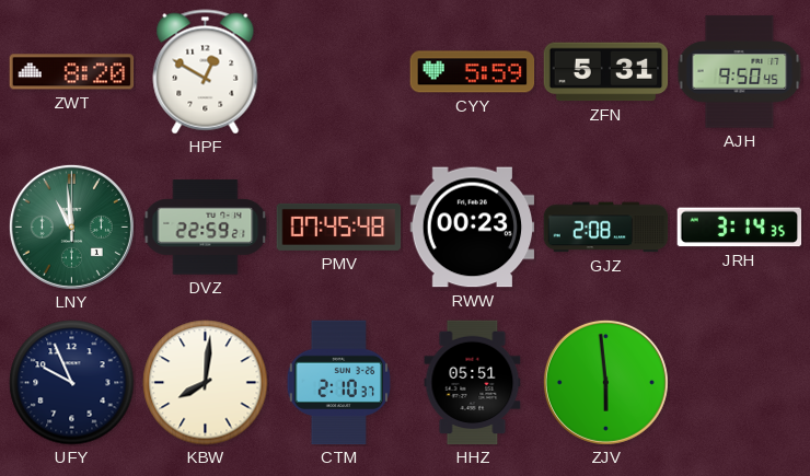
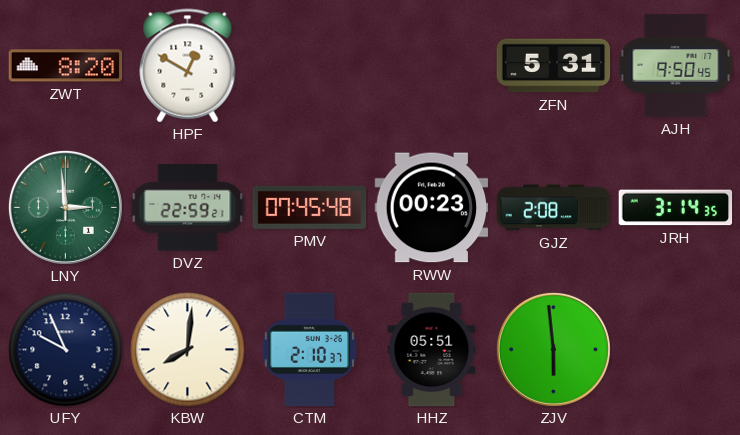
CYY: 5:59 -> none (473, 72)
LNY: 10:59 -> 2:59 (65, 207)
